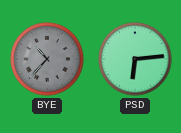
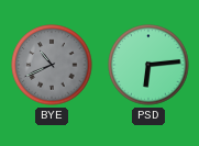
BYE: 10:37 -> 10:41 (52, 65)
